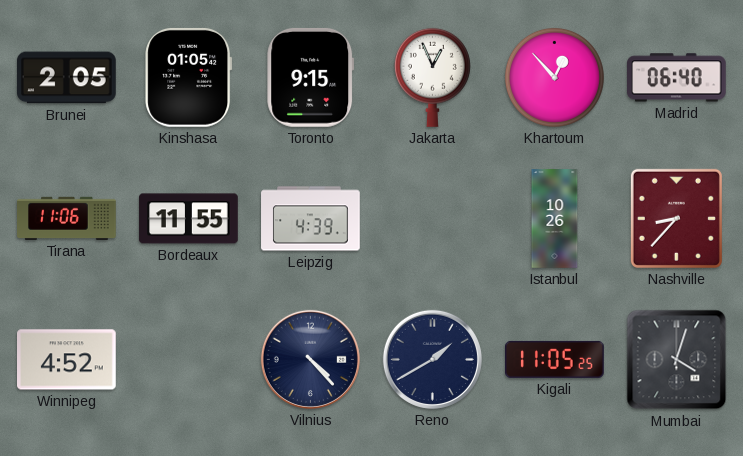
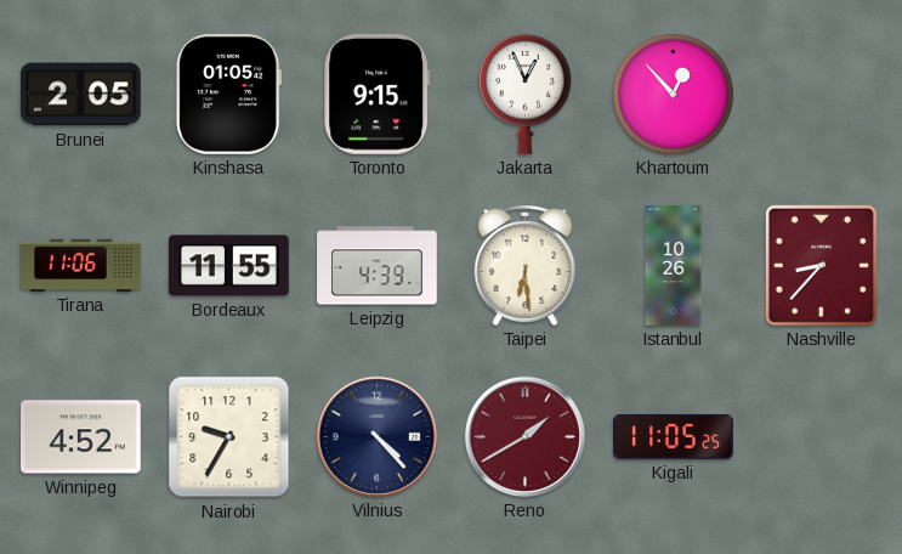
Madrid: 06:40 -> none (677, 78)
Taipei: none -> 6:29 (526, 266)
Nairobi: none -> 9:35 (229, 437)
Reno dial: navy -> burgundy (524, 436)
Mumbai: 4:03 -> none (677, 360)
